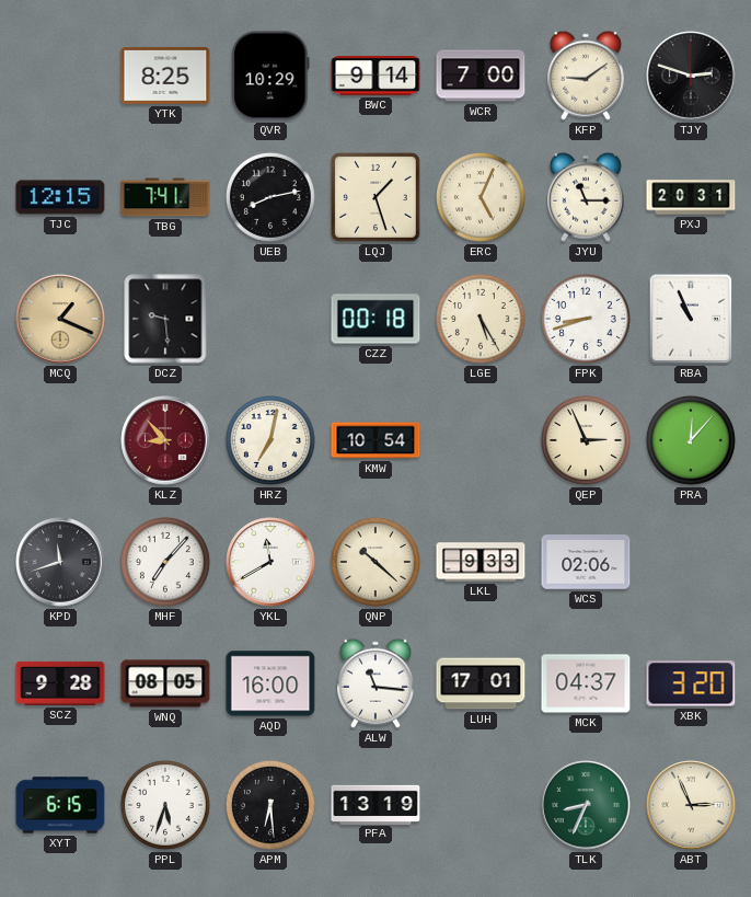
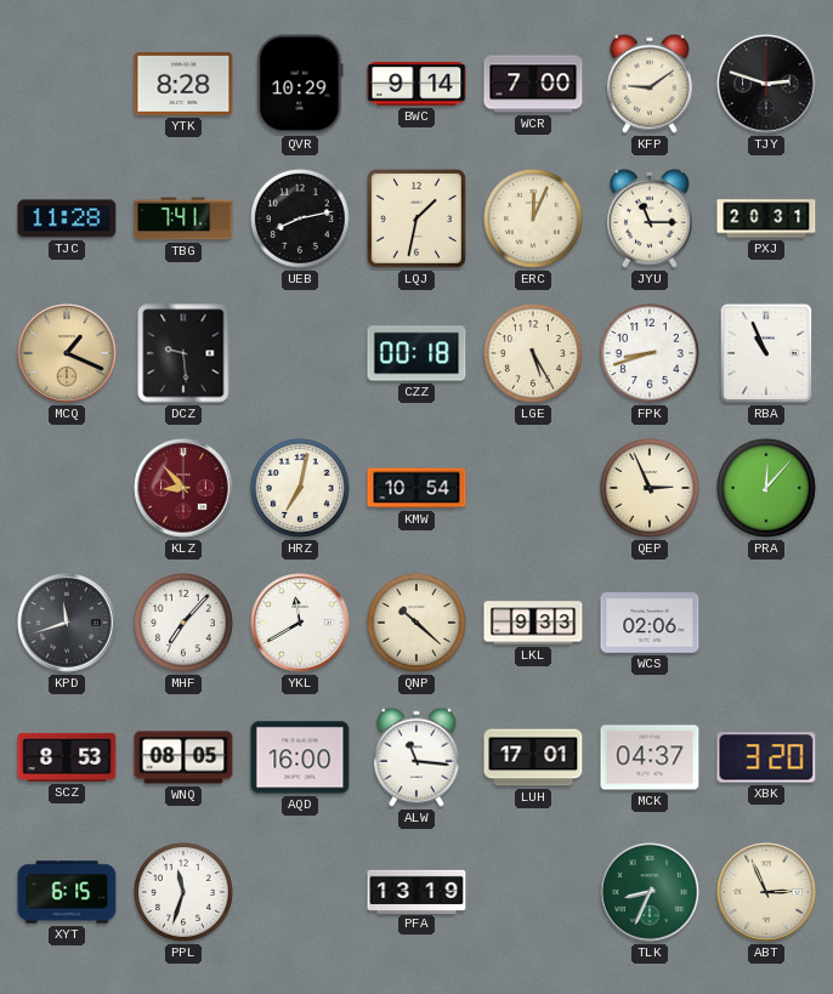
YTK: 8:25 -> 8:28 (183, 84)
TJC: 12:15 -> 11:28 (67, 218)
LQJ: 1:27 -> 1:32 (416, 218)
ERC: 5:04 -> 12:04 (533, 218)
SCZ: 9:28 -> 8:53 (67, 757)
PPL: 5:33 -> 11:33 (183, 892)
APM: 6:29 -> none (270, 805)
